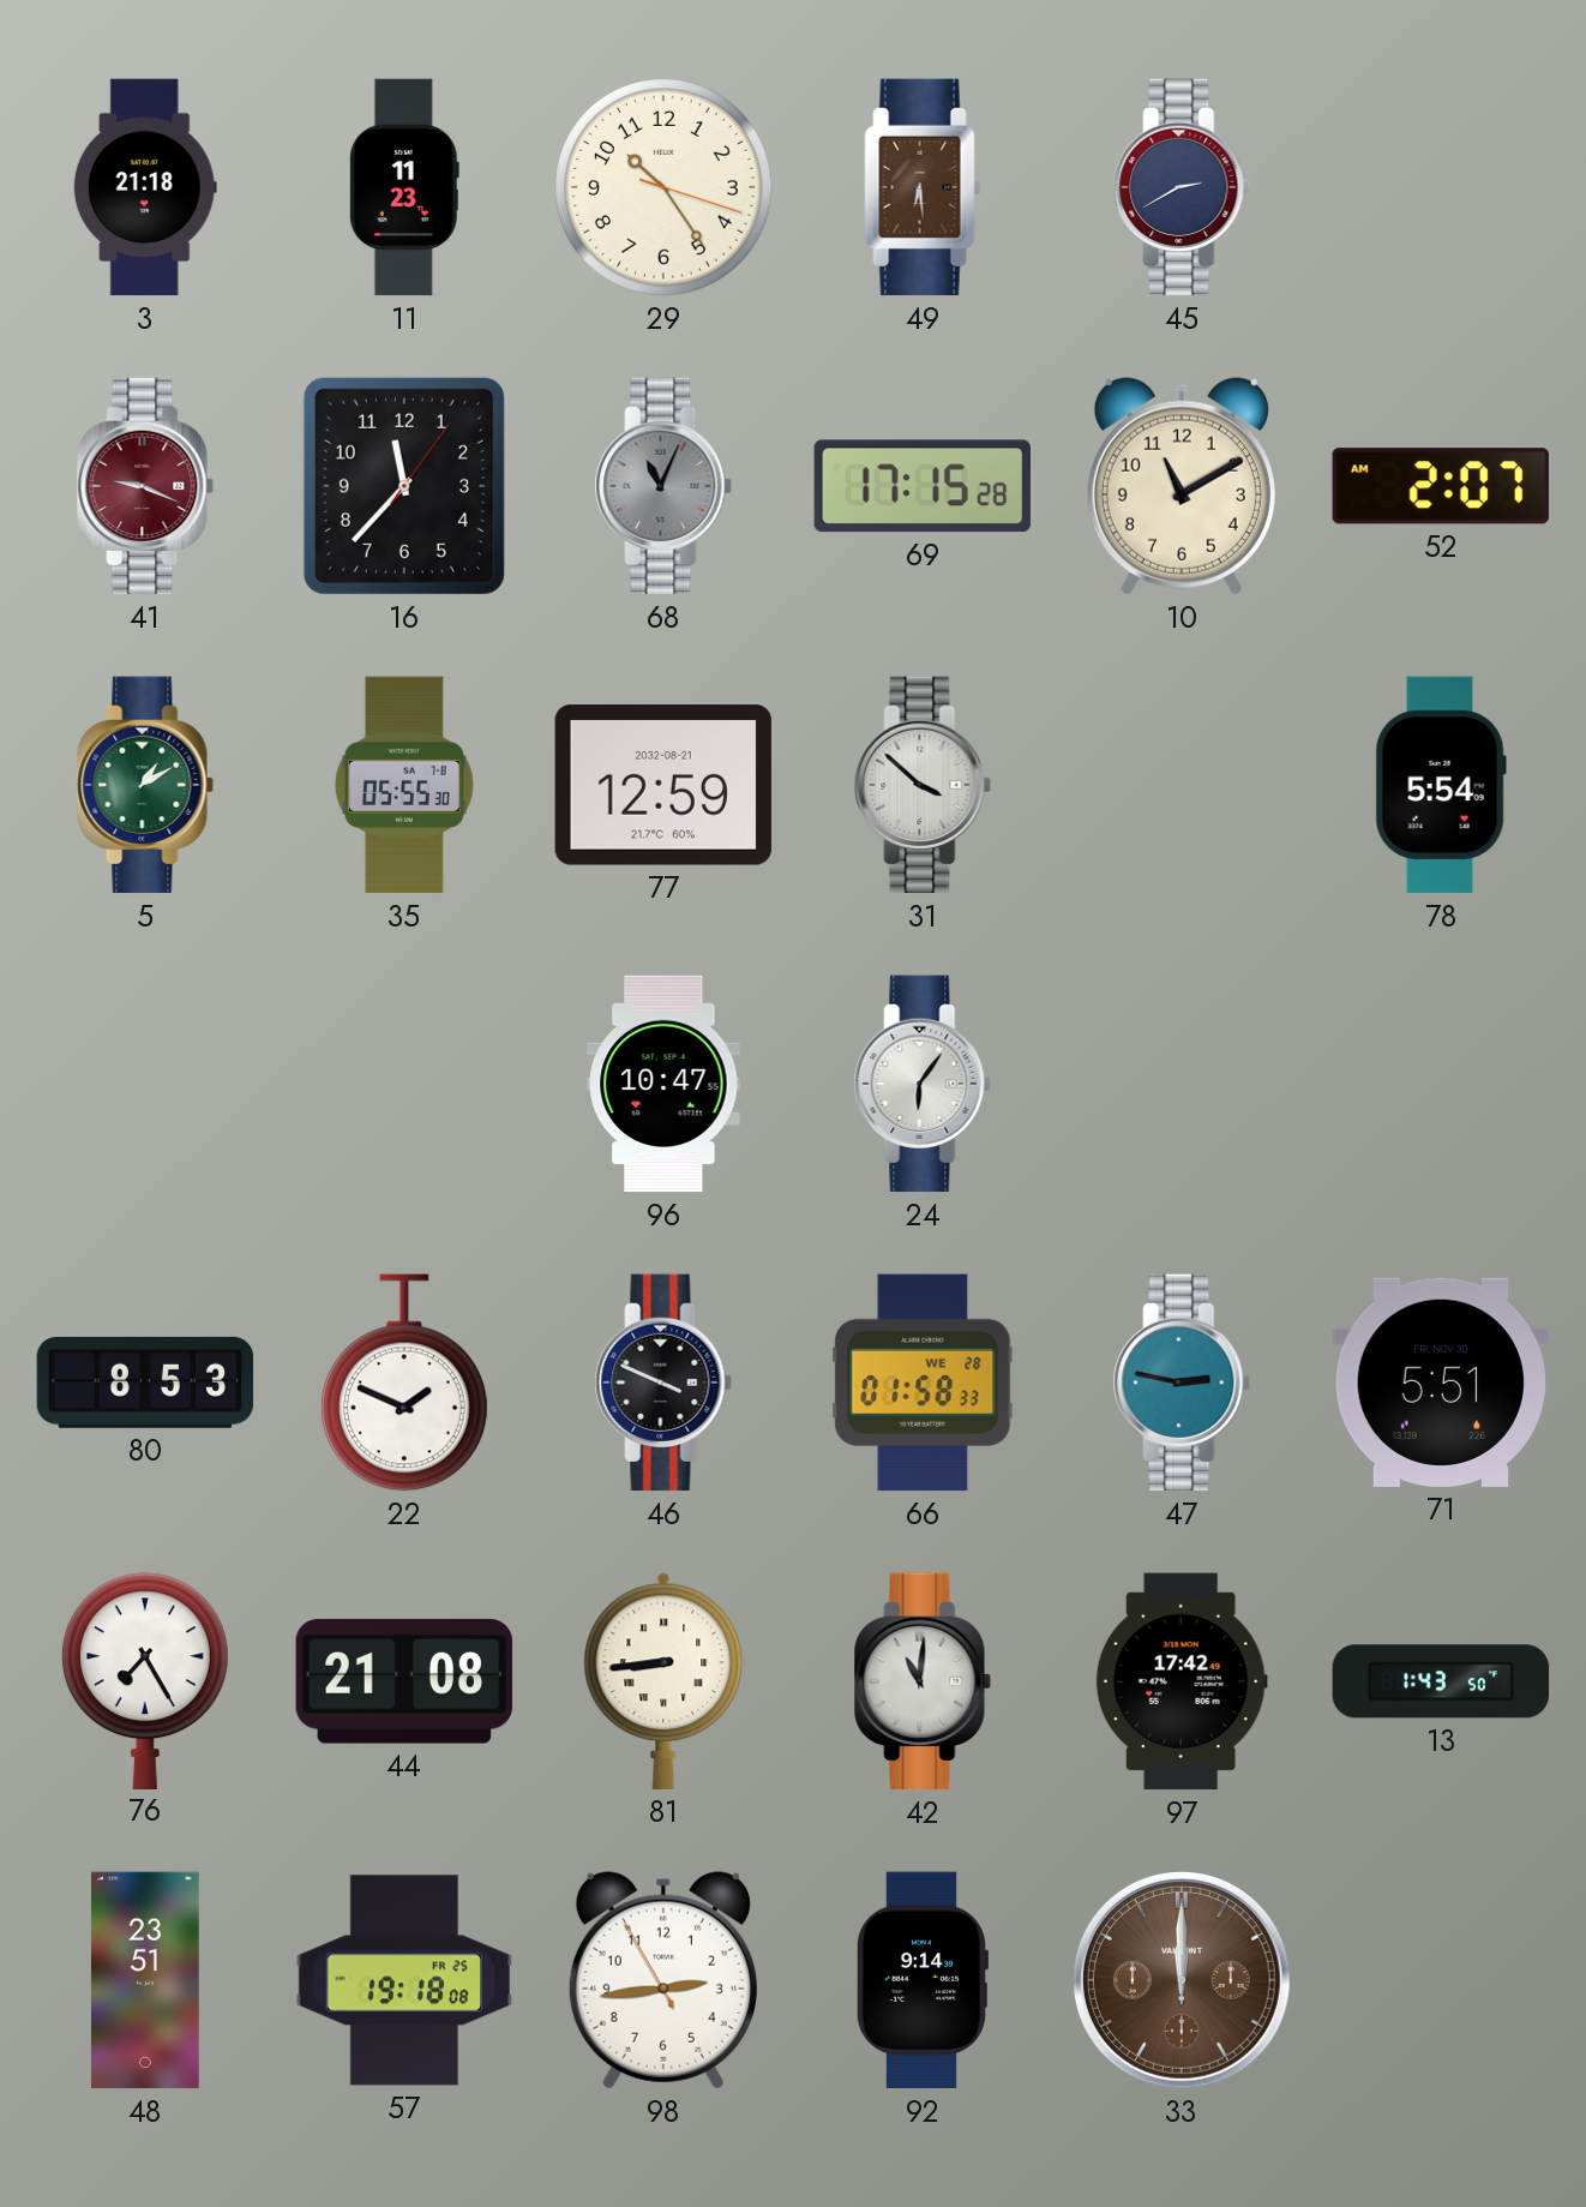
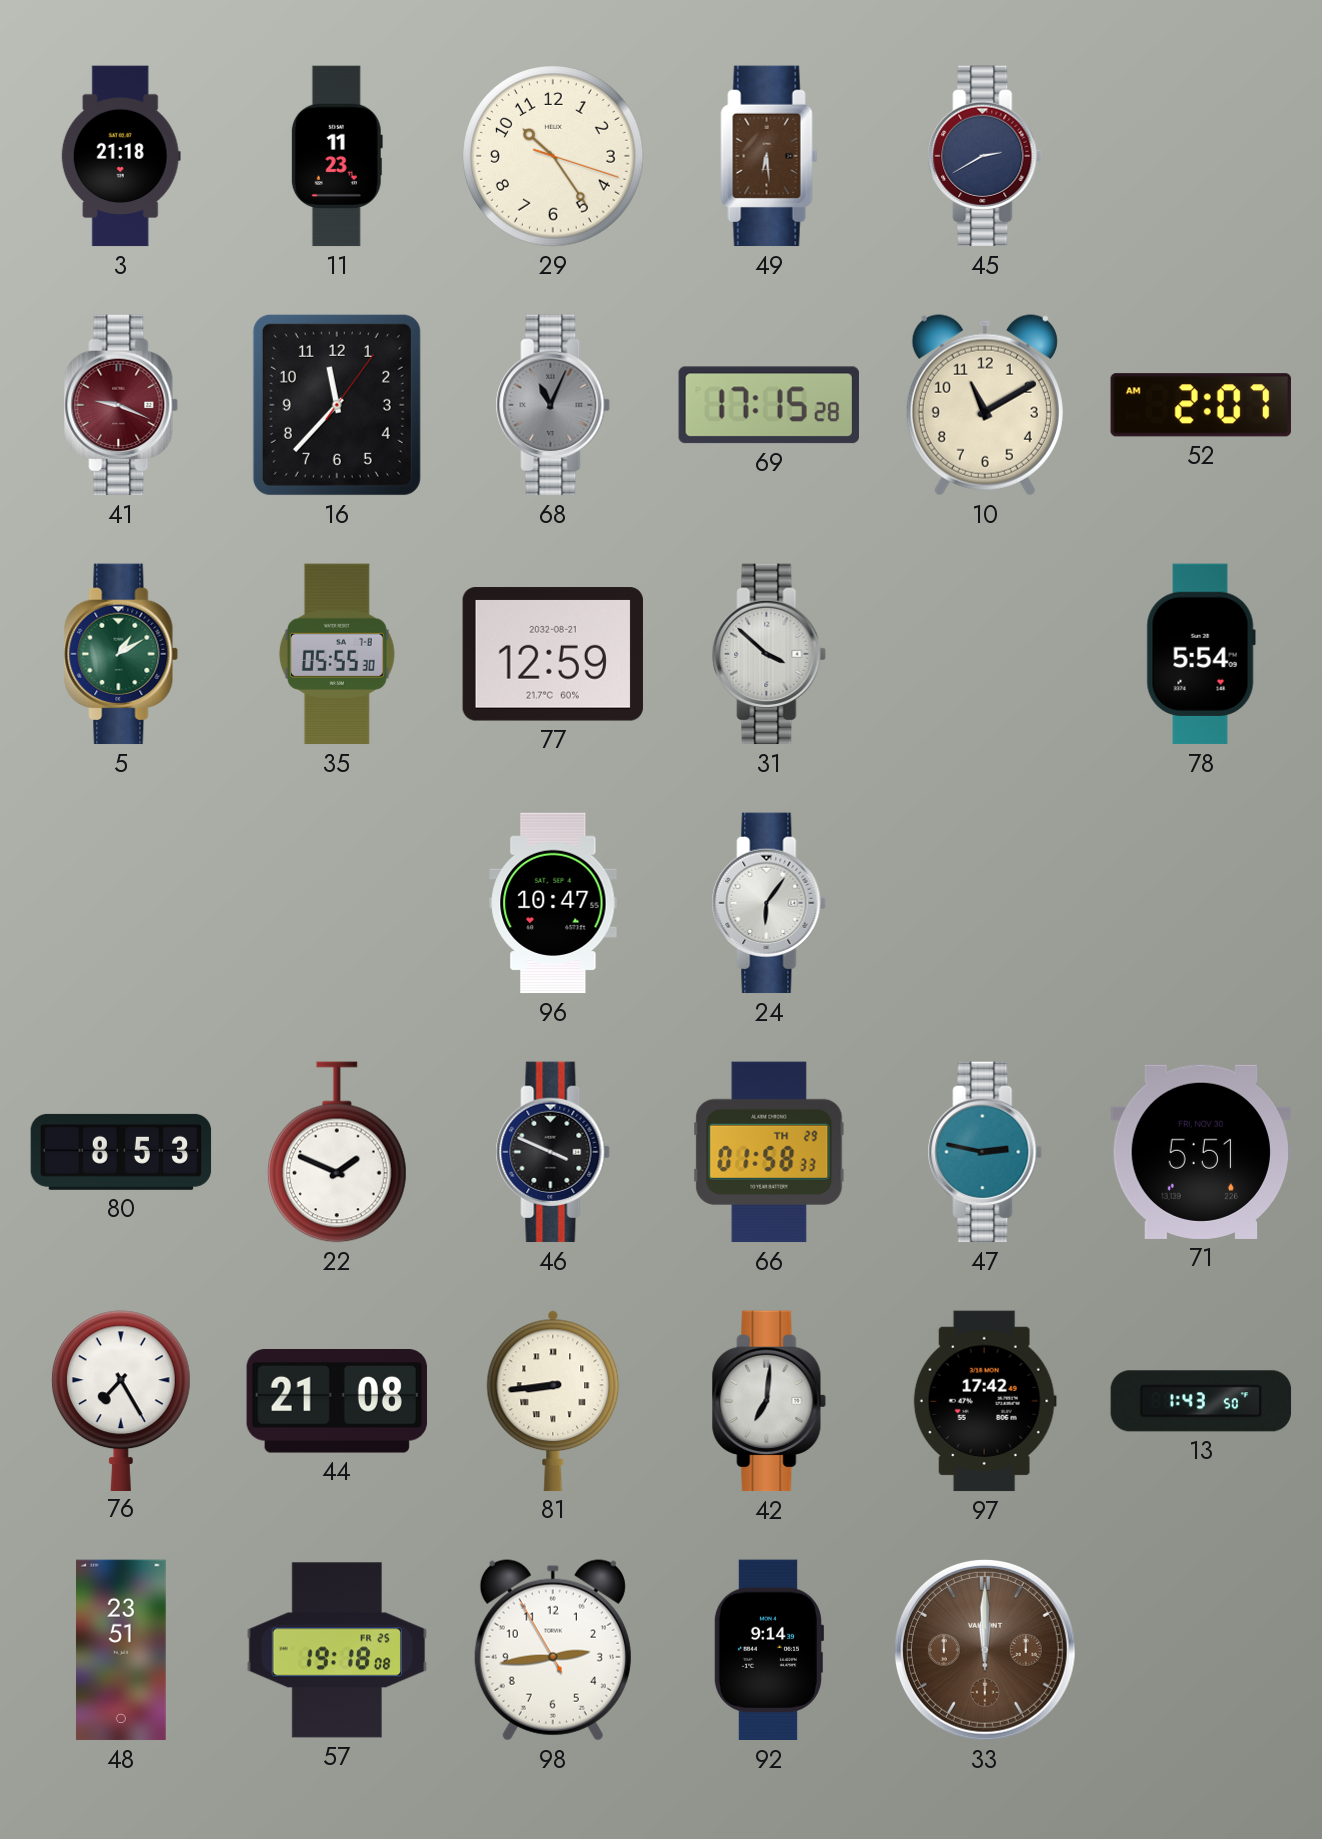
66 date: WE 28 -> TH 29 (769, 1152)
42: 11:01 -> 7:01 (769, 1401)
